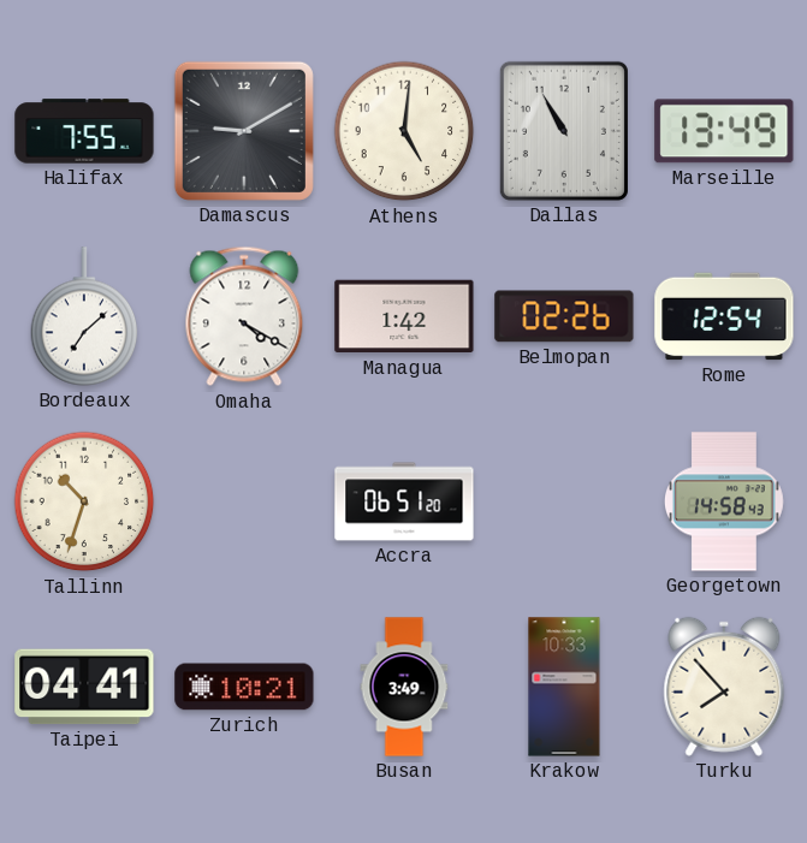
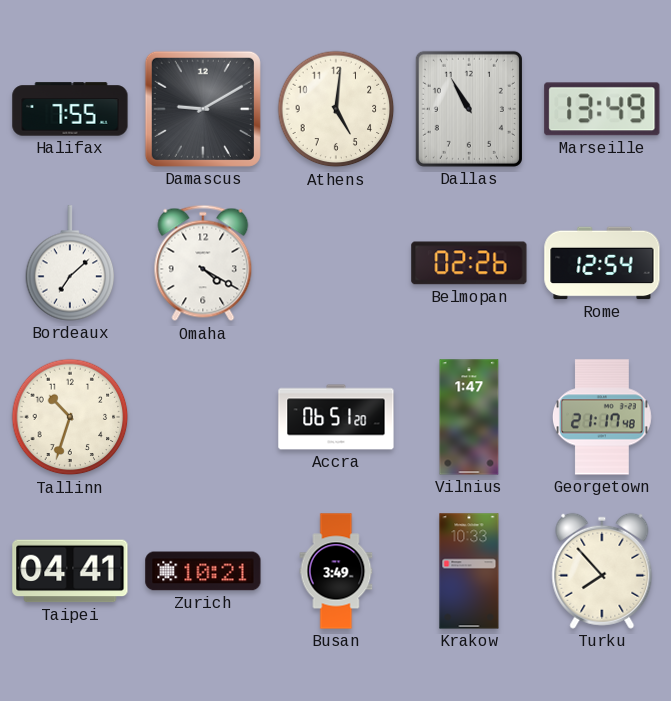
Managua: 1:42 -> none (404, 316)
Vilnius: none -> 1:47 (469, 417)
Georgetown: 14:58 -> 21:17 (603, 417)
